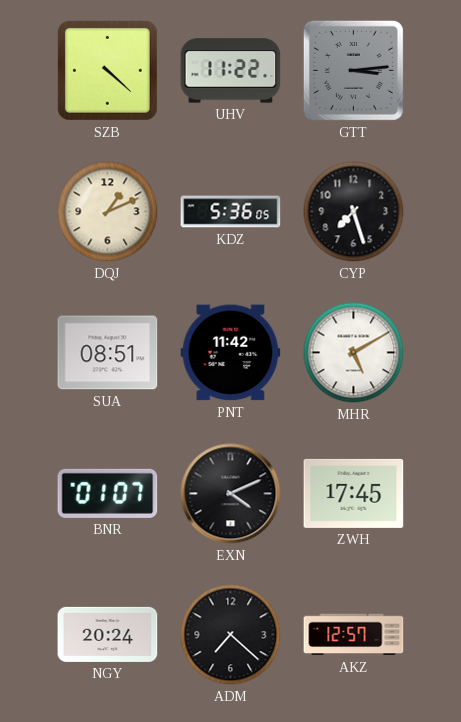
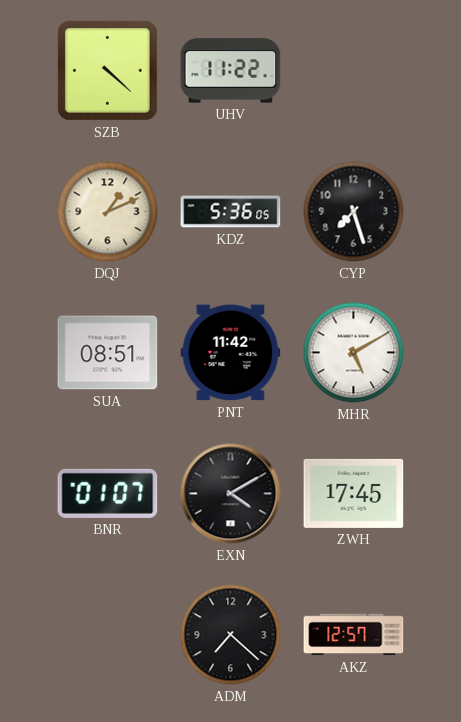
GTT: 3:14 -> none (353, 70)
EXN: 4:11 -> 4:10 (231, 494)
NGY: 20:24 -> none (108, 634)
